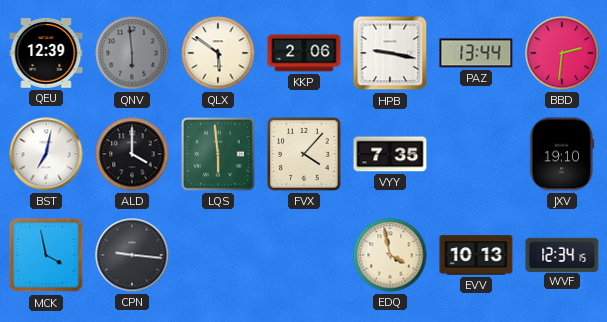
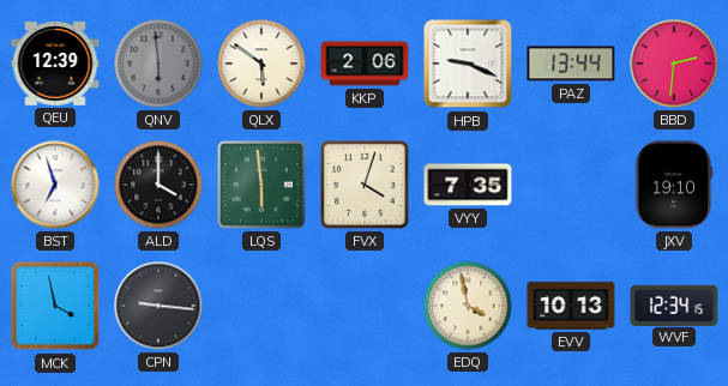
HPB: 9:17 -> 9:19 (468, 64)
BST: 7:02 -> 6:57 (55, 185)
FVX: 4:07 -> 4:03 (366, 186)
